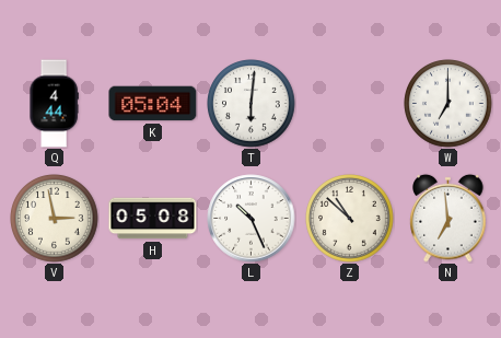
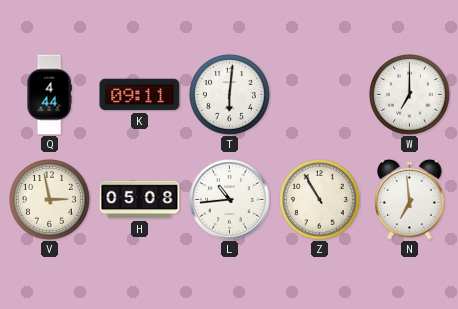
K: 05:04 -> 09:11 (140, 95)
L: 10:26 -> 10:44 (230, 200)
Z: 10:52 -> 10:55 (320, 200)
